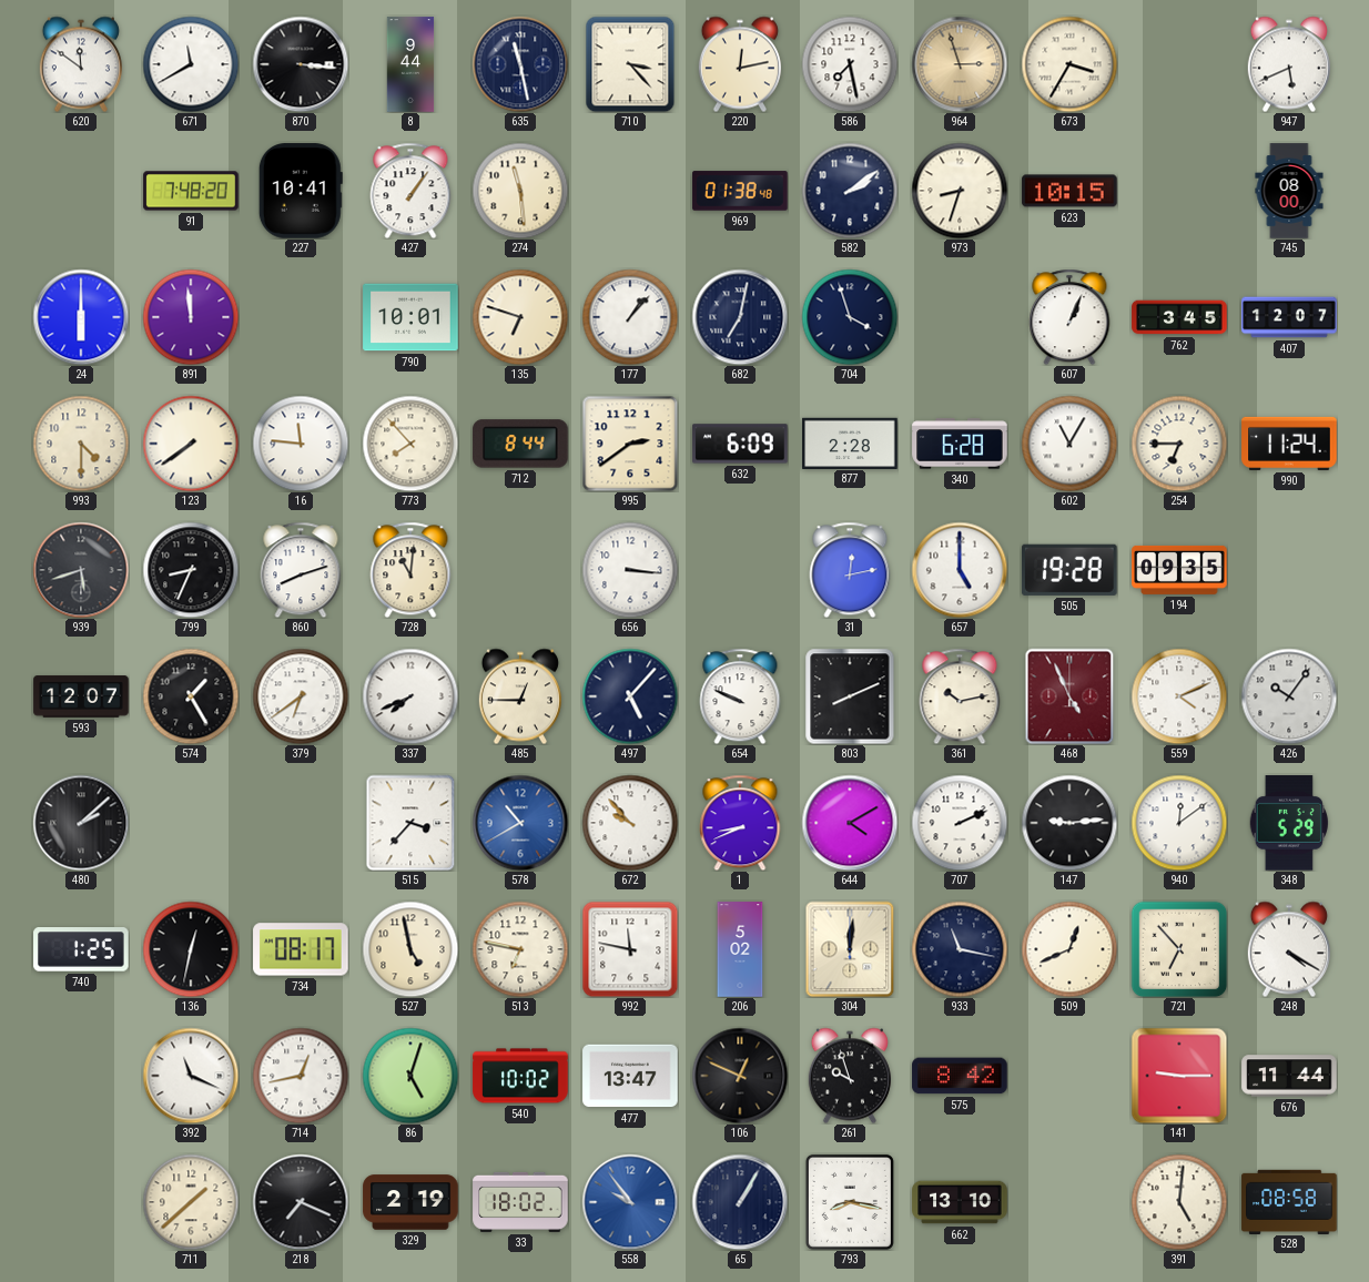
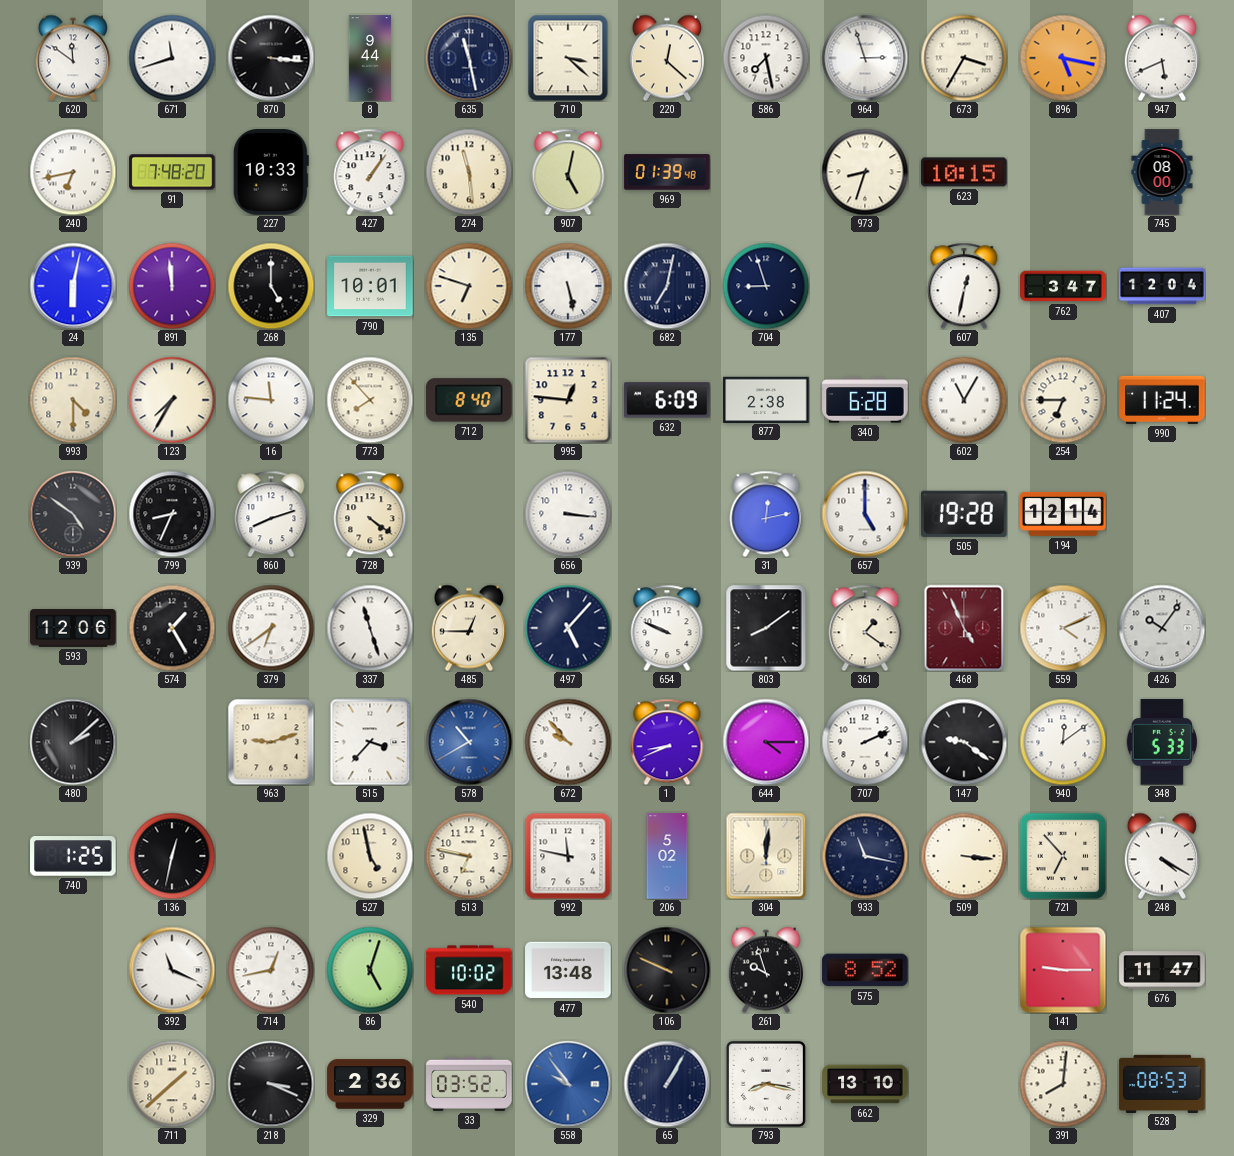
671: 11:40 -> 11:42 (172, 58)
710: 3:23 -> 3:22 (568, 58)
220: 12:13 -> 12:22 (667, 58)
964 dial: champagne -> white (865, 58)
896: none -> 5:17 (1063, 58)
240: none -> 6:43 (73, 172)
227: 10:41 -> 10:33 (271, 172)
907: none -> 5:02 (568, 172)
969: 01:38 -> 01:39 (667, 172)
582: 2:09 -> none (850, 191)
24: 6:00 -> 6:02 (73, 286)
268: none -> 5:00 (271, 286)
177: 1:07 -> 5:28 (568, 286)
704: 3:57 -> 8:57 (766, 286)
607: 1:04 -> 12:32 (964, 286)
762: 3:45 -> 3:47 (1063, 286)
407: 12:07 -> 12:04 (1162, 286)
123: 7:39 -> 7:35 (172, 400)
712: 8:44 -> 8:40 (469, 400)
995: 2:39 -> 12:46 (568, 400)
877: 2:28 -> 2:38 (766, 399)
939: 5:42 -> 4:51 (73, 514)
728: 11:01 -> 4:21 (370, 514)
194: 09:35 -> 12:14 (1063, 514)
593: 12:07 -> 12:06 (73, 628)
337: 7:41 -> 11:27 (370, 628)
803: 8:11 -> 8:09 (766, 628)
361: 10:13 -> 1:21 (865, 628)
963: none -> 9:12 (271, 742)
644: 4:10 -> 4:15 (766, 742)
147: 9:14 -> 9:21 (964, 742)
348: 5:29 -> 5:33 (1162, 742)
734: 08:17 -> none (301, 949)
509: 12:41 -> 3:16 (964, 856)
477: 13:47 -> 13:48 (568, 970)
106: 12:49 -> 9:49 (667, 970)
575: 8:42 -> 8:52 (865, 970)
676: 11:44 -> 11:47 (1162, 970)
218: 7:19 -> 3:19 (271, 1084)
329: 2:19 -> 2:36 (370, 1084)
33: 18:02 -> 03:52 (469, 1084)
391: 5:01 -> 8:01 (1063, 1084)
528: 08:58 -> 08:53 (1162, 1083)
